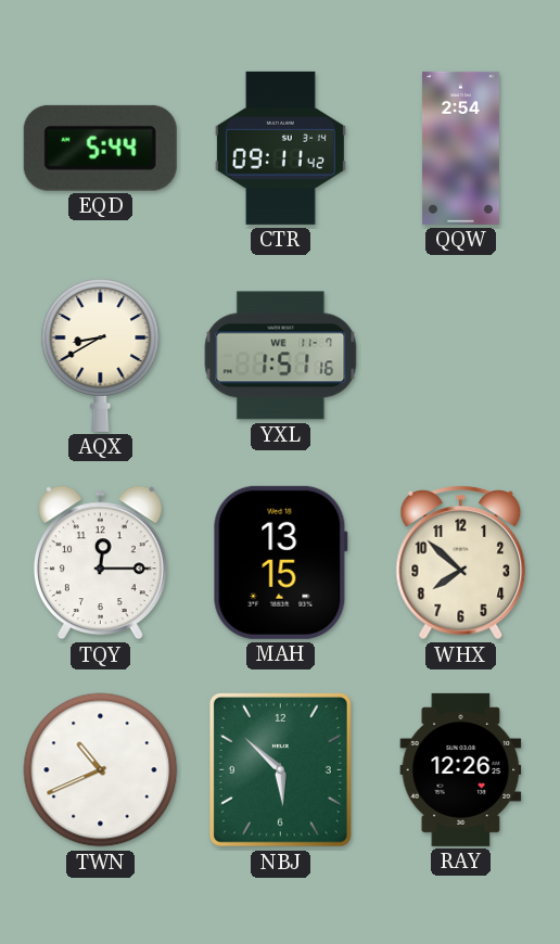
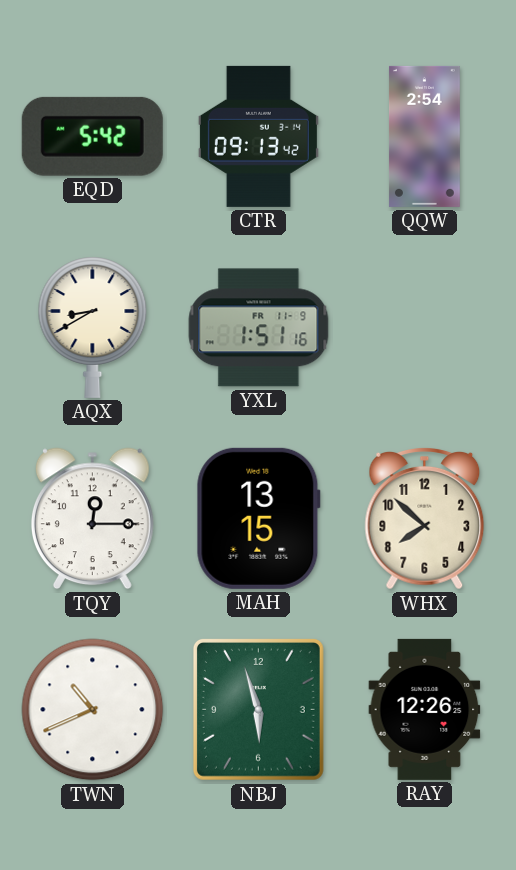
EQD: 5:44 -> 5:42 (92, 136)
CTR: 09:11 -> 09:13 (258, 136)
YXL date: WE 11-7 -> FR 11-9 (259, 328)
NBJ: 5:52 -> 5:57 (258, 709)
